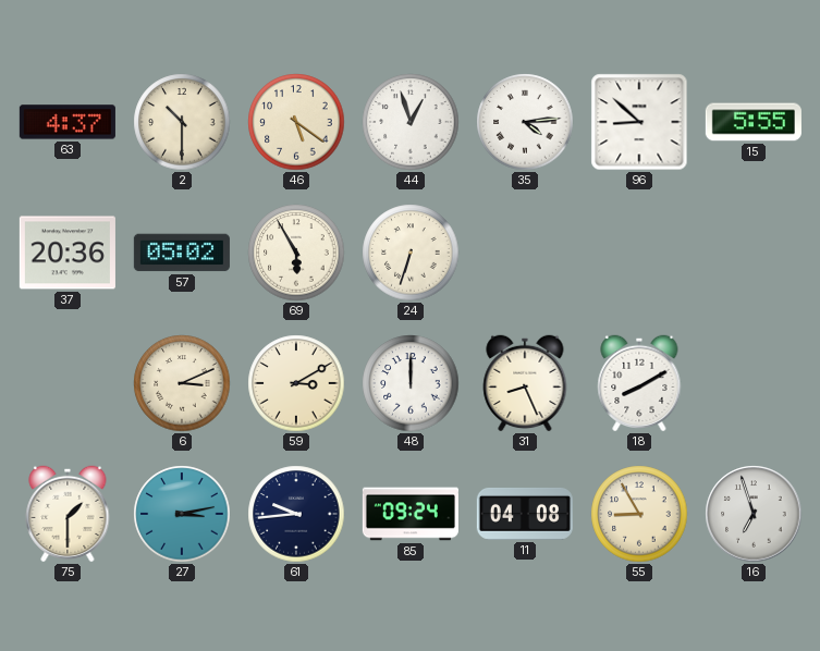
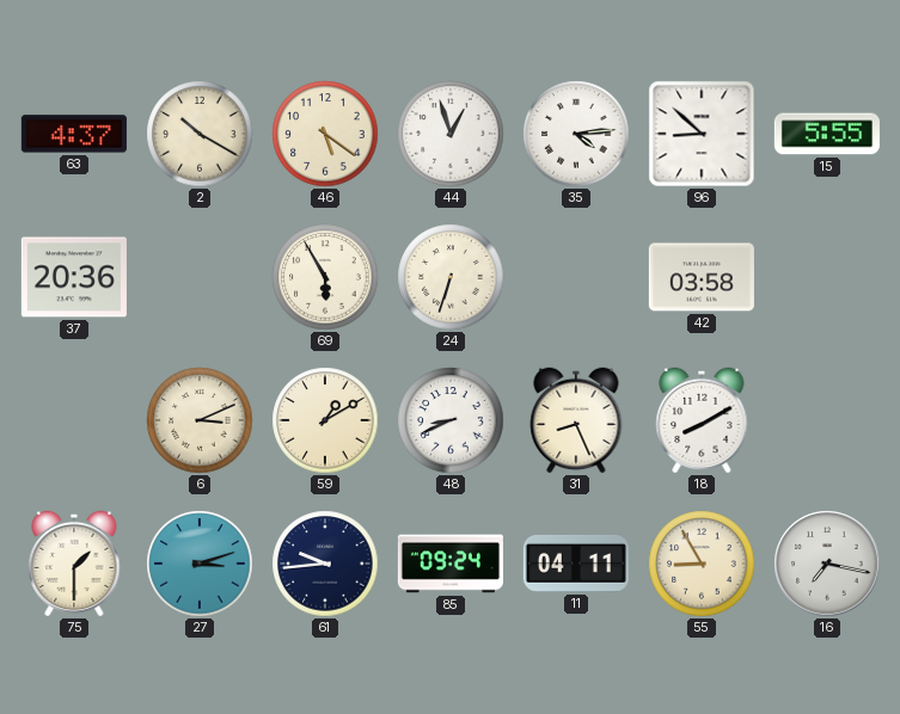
2: 10:30 -> 10:20 (200, 134)
57: 05:02 -> none (182, 253)
42: none -> 03:58 (702, 277)
59: 3:10 -> 1:10 (325, 420)
48: 12:00 -> 8:41 (451, 420)
27: 3:13 -> 3:12 (200, 564)
11: 04:08 -> 04:11 (576, 564)
16: 6:57 -> 7:17 (827, 564)
